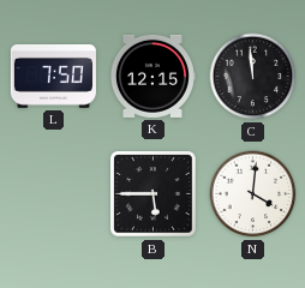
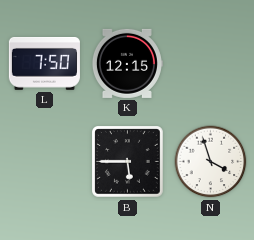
C: 11:59 -> none (253, 77)
N: 4:01 -> 3:57 (211, 162)
